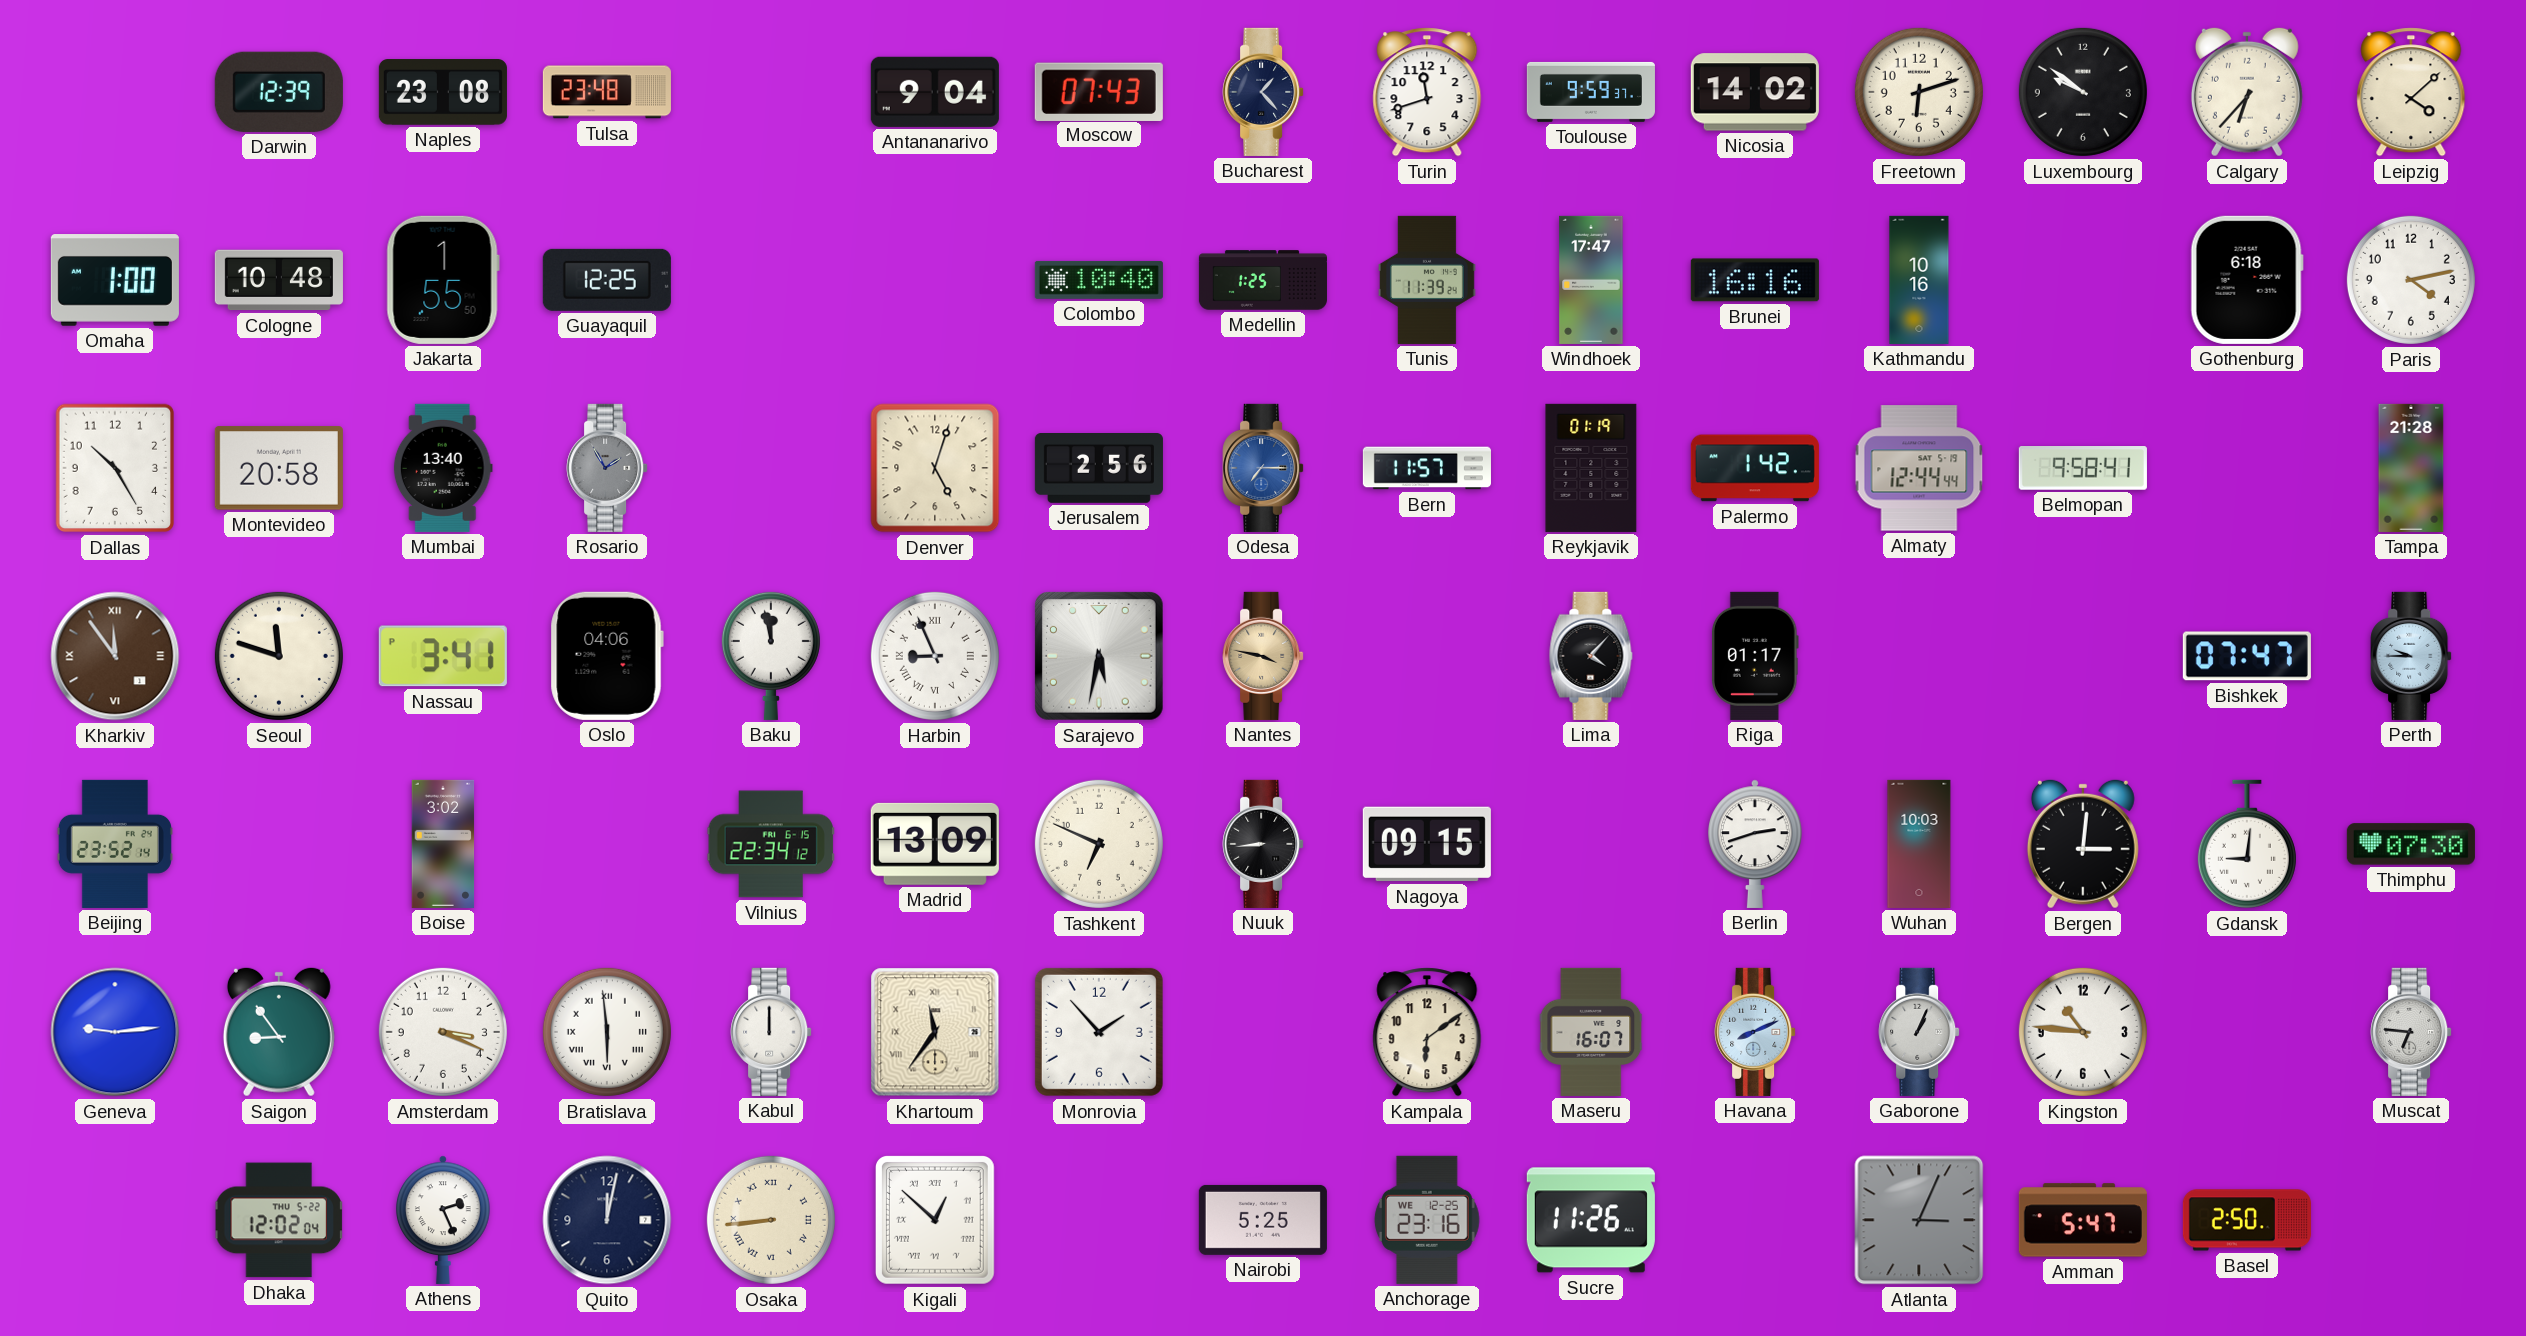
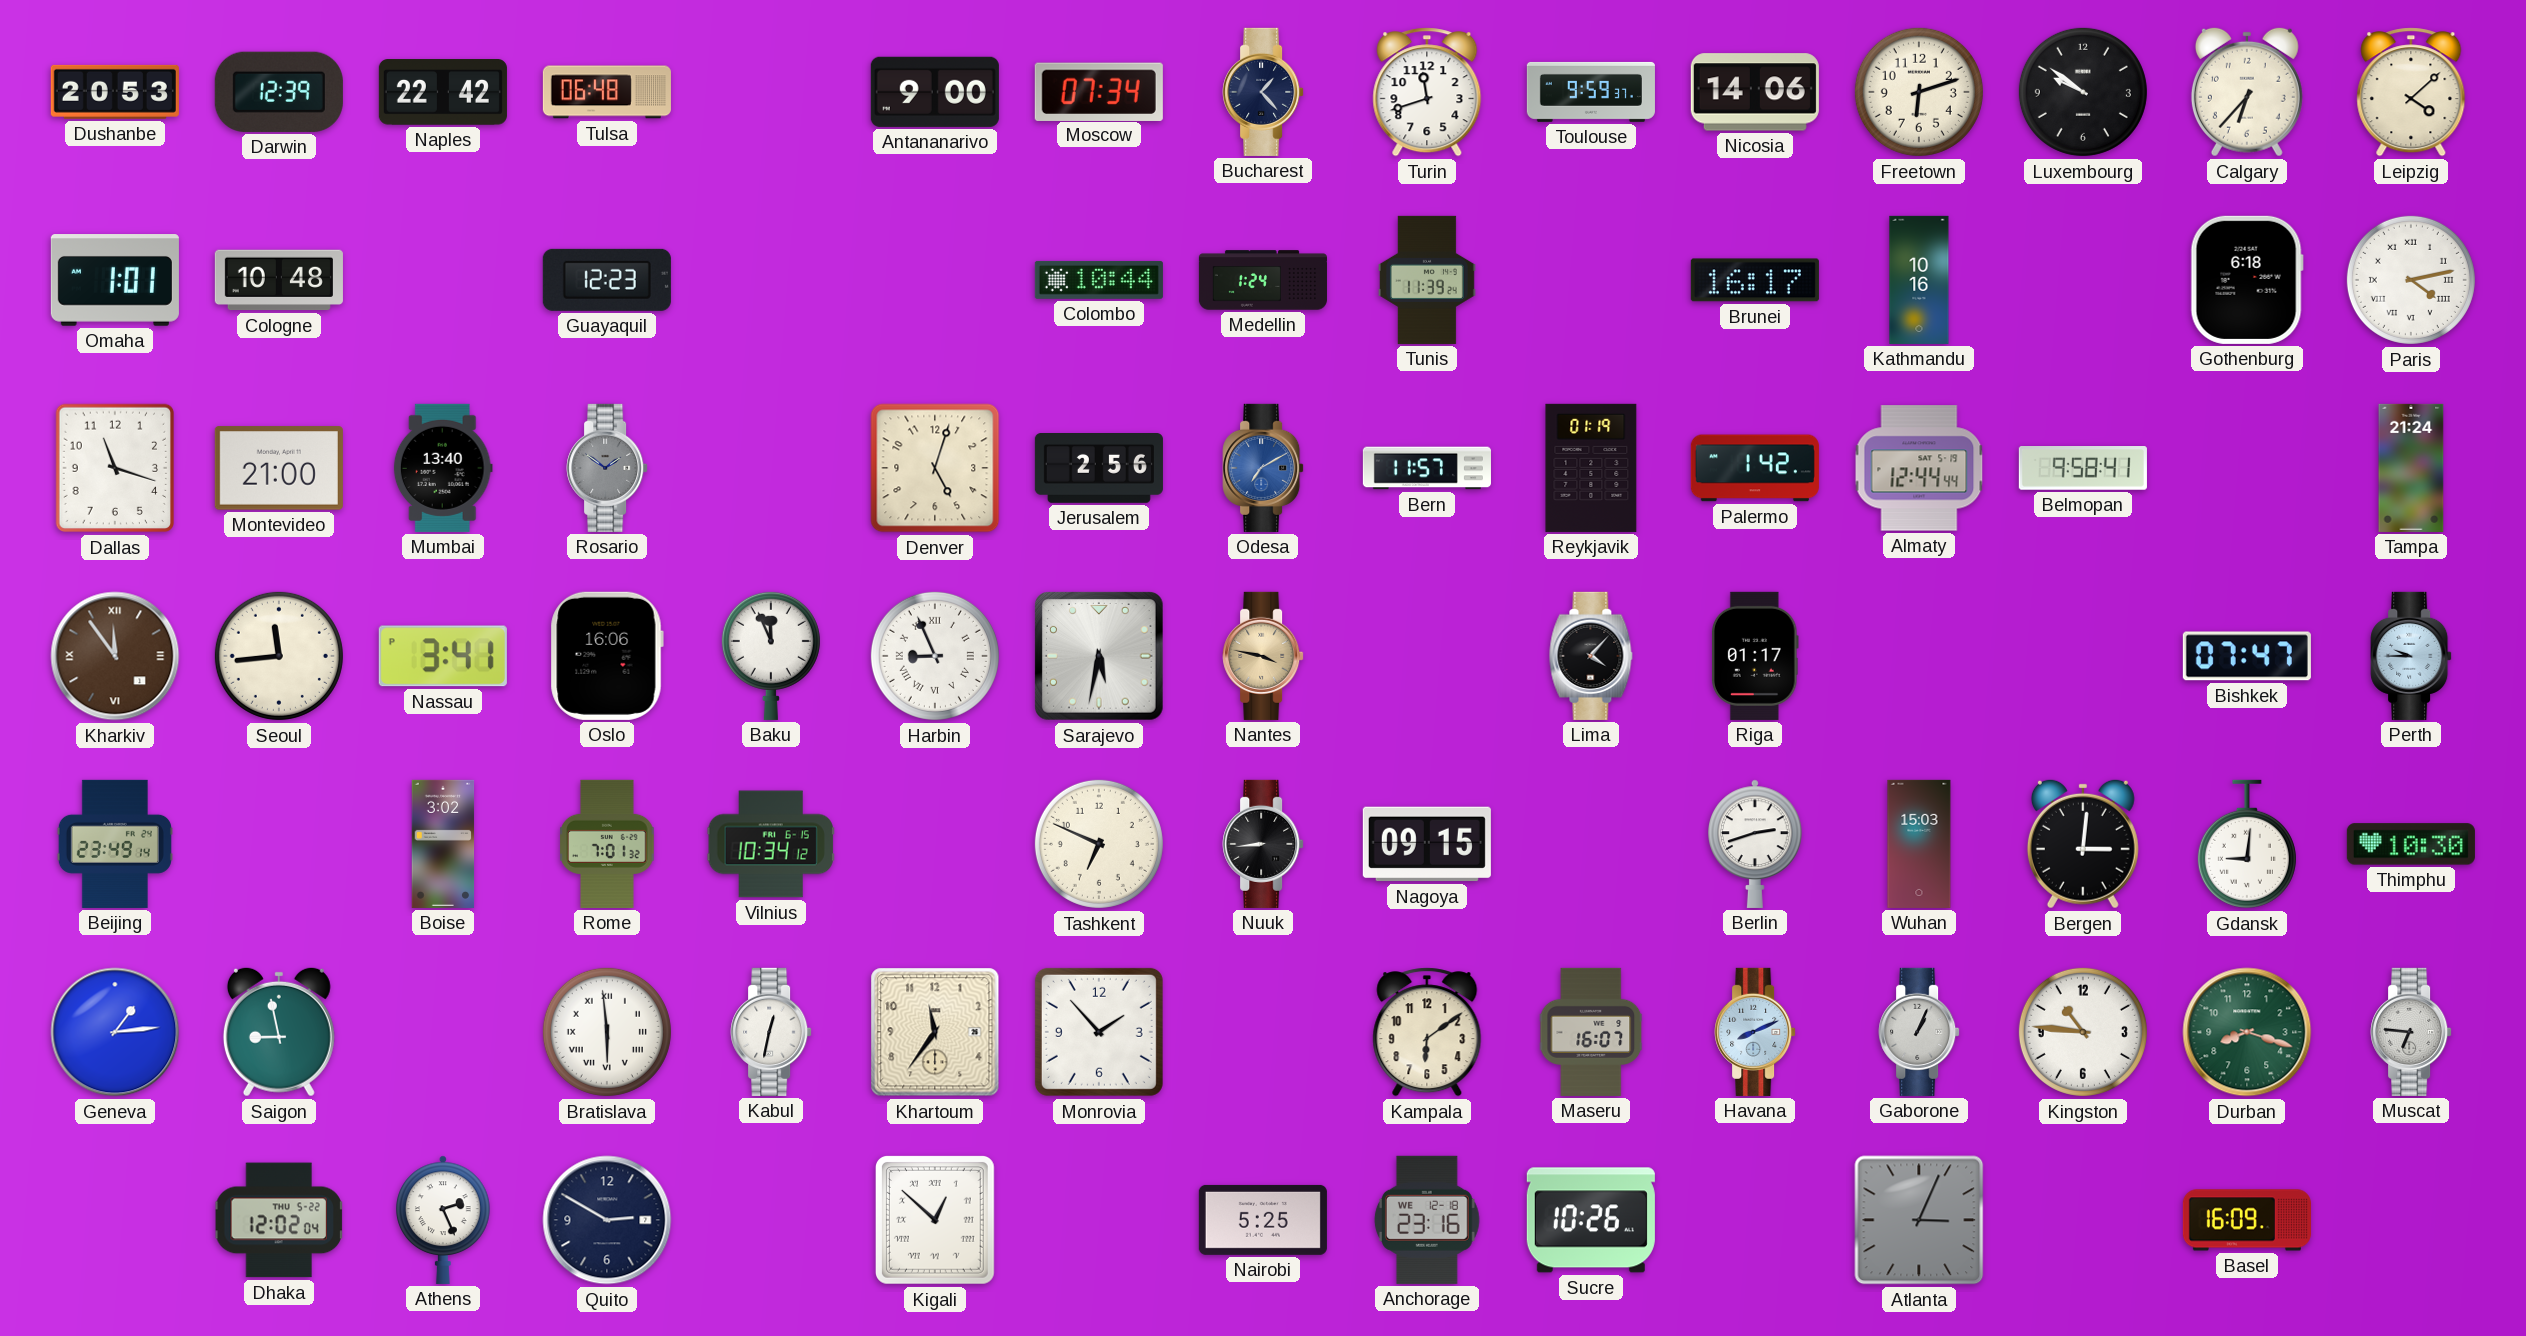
Dushanbe: none -> 20:53 (115, 92)
Naples: 23:08 -> 22:42 (443, 92)
Tulsa: 23:48 -> 06:48 (607, 92)
Antananarivo: 9:04 -> 9:00 (935, 92)
Moscow: 07:43 -> 07:34 (1099, 91)
Nicosia: 14:02 -> 14:06 (1755, 92)
Omaha: 1:00 -> 1:01 (115, 280)
Jakarta: 1:55 -> none (443, 280)
Guayaquil: 12:25 -> 12:23 (607, 280)
Colombo: 10:40 -> 10:44 (1099, 280)
Medellin: 1:25 -> 1:24 (1263, 280)
Windhoek: 17:47 -> none (1591, 280)
Brunei: 16:16 -> 16:17 (1755, 280)
Paris numerals: Arabic -> Roman (2411, 280)
Dallas: 10:25 -> 11:18 (114, 468)
Montevideo: 20:58 -> 21:00 (279, 468)
Rosario: 1:55 -> 1:51 (607, 468)
Odesa: 7:15 -> 7:10 (1263, 468)
Tampa: 21:28 -> 21:24 (2411, 468)
Seoul: 11:48 -> 11:44 (279, 656)
Oslo: 04:06 -> 16:06 (607, 656)
Baku: 11:58 -> 11:56 (771, 655)
Beijing: 23:52 -> 23:49 (115, 844)
Rome: none -> 7:01 (607, 844)
Vilnius: 22:34 -> 10:34 (771, 844)
Madrid: 13:09 -> none (935, 844)
Wuhan: 10:03 -> 15:03 (1919, 844)
Thimphu: 07:30 -> 10:30 (2411, 844)
Geneva: 9:14 -> 1:14 (115, 1032)
Saigon: 8:54 -> 8:58 (279, 1032)
Amsterdam: 3:19 -> none (443, 1032)
Kabul: 12:00 -> 12:32 (771, 1032)
Khartoum numerals: Roman -> Arabic (935, 1032)
Durban: none -> 8:18 (2247, 1032)
Quito: 12:02 -> 2:50 (607, 1220)
Osaka: 8:44 -> none (771, 1220)
Anchorage date: WE 12-25 -> WE 12-18 (1427, 1220)
Sucre: 11:26 -> 10:26 (1591, 1220)
Amman: 5:47 -> none (2083, 1220)
Basel: 2:50 -> 16:09 (2247, 1220)
